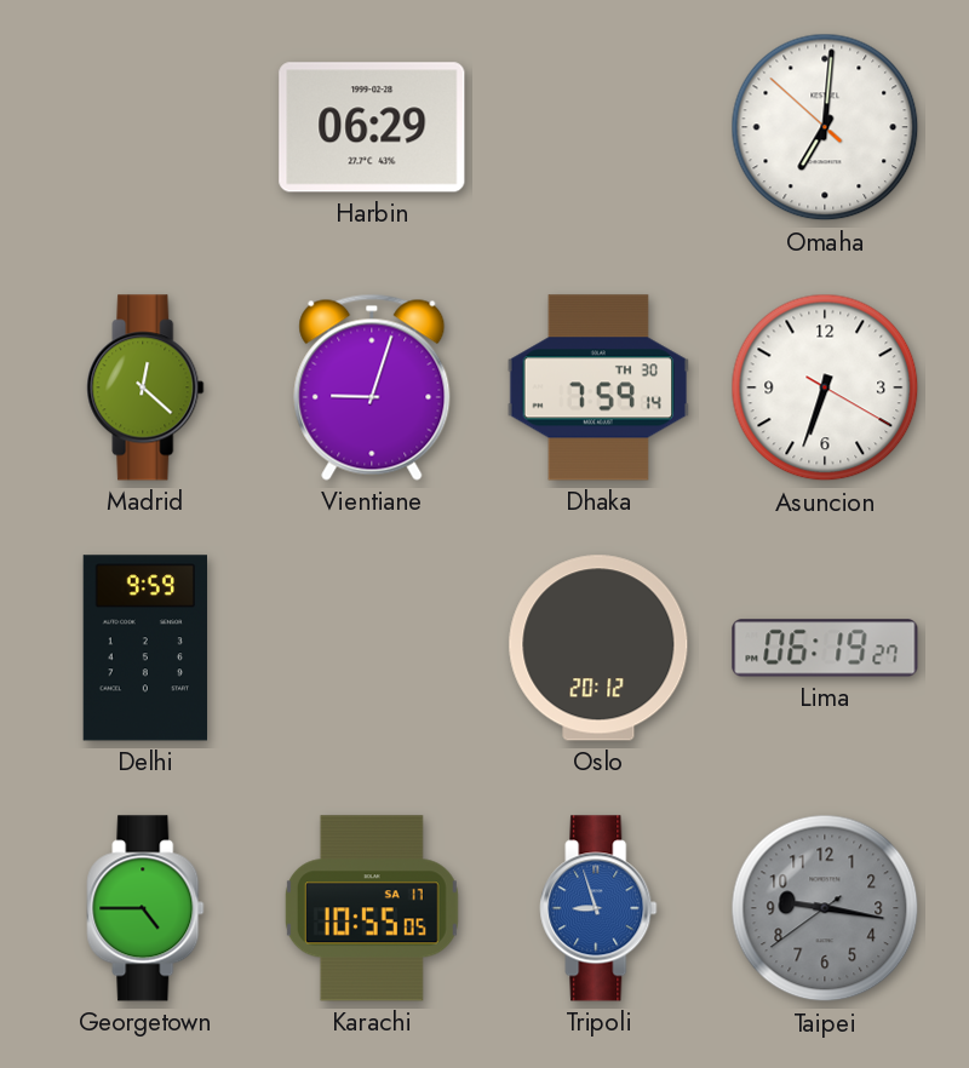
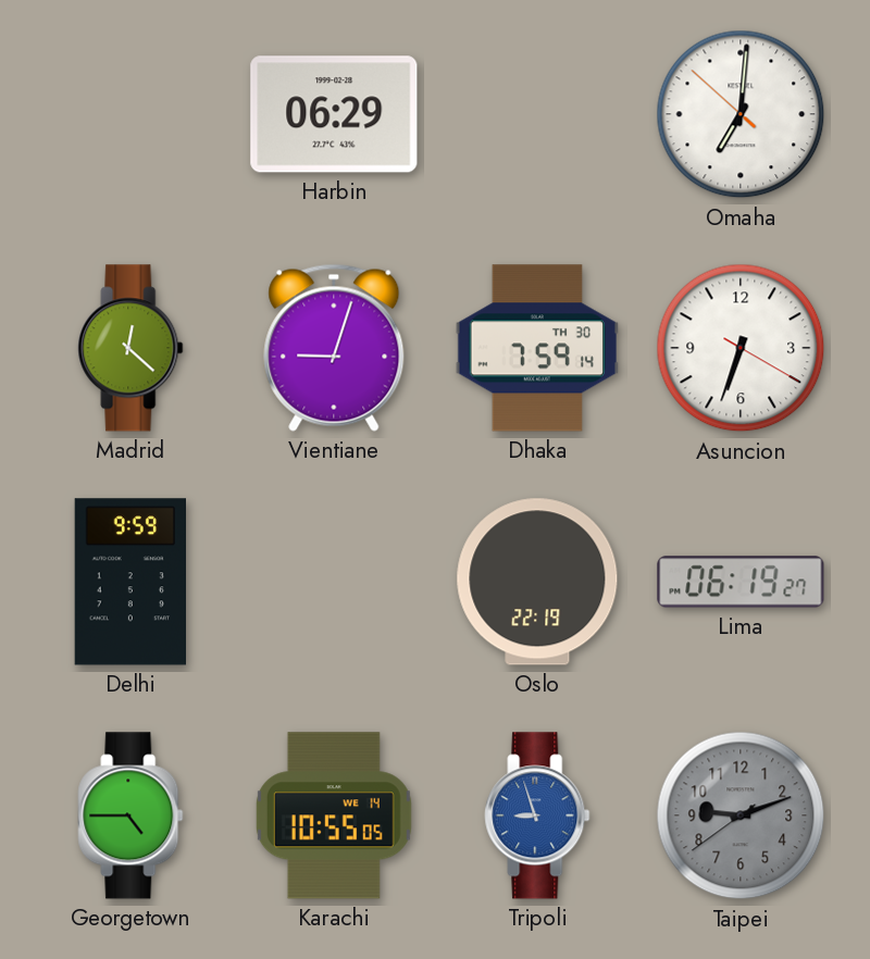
Oslo: 20:12 -> 22:19 (537, 582)
Karachi date: SA 17 -> WE 14 (334, 815)
Taipei: 9:16 -> 9:11 (741, 815)
